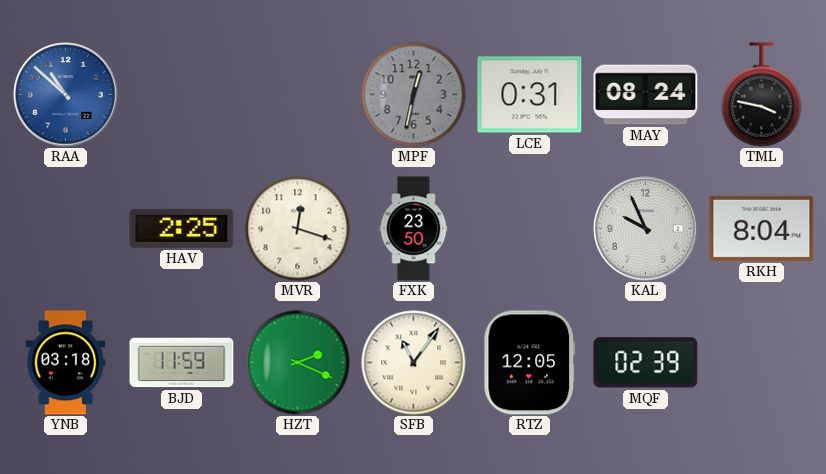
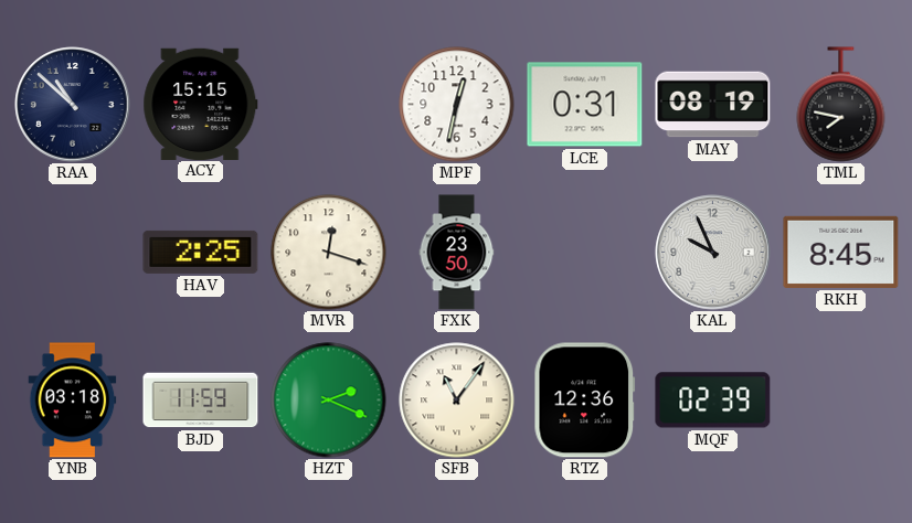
RAA dial: blue -> navy (73, 105)
ACY: none -> 15:15 (201, 104)
MPF dial: grey -> white (457, 105)
MAY: 08:24 -> 08:19 (713, 105)
TML: 3:47 -> 7:47 (841, 105)
RKH: 8:04 -> 8:45 (841, 252)
RTZ: 12:05 -> 12:36 (585, 401)
